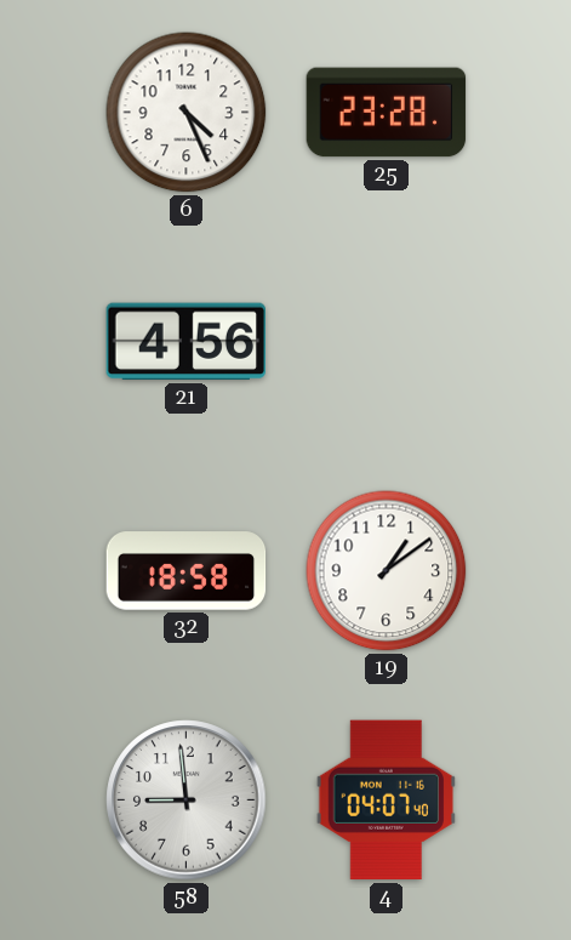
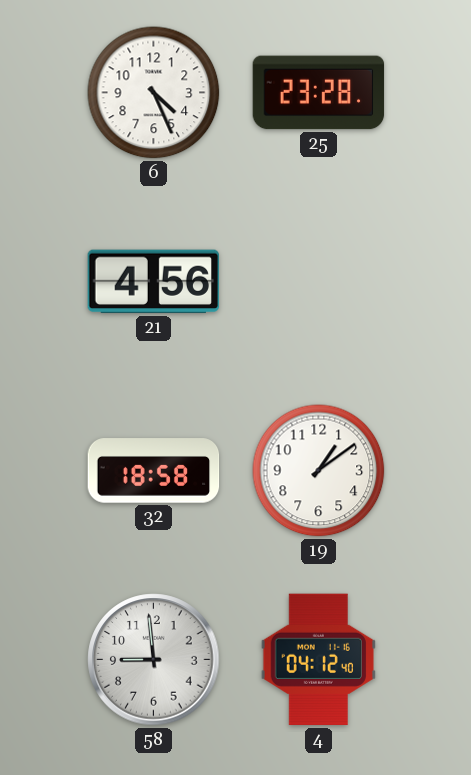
4: 04:07 -> 04:12 (318, 660)
